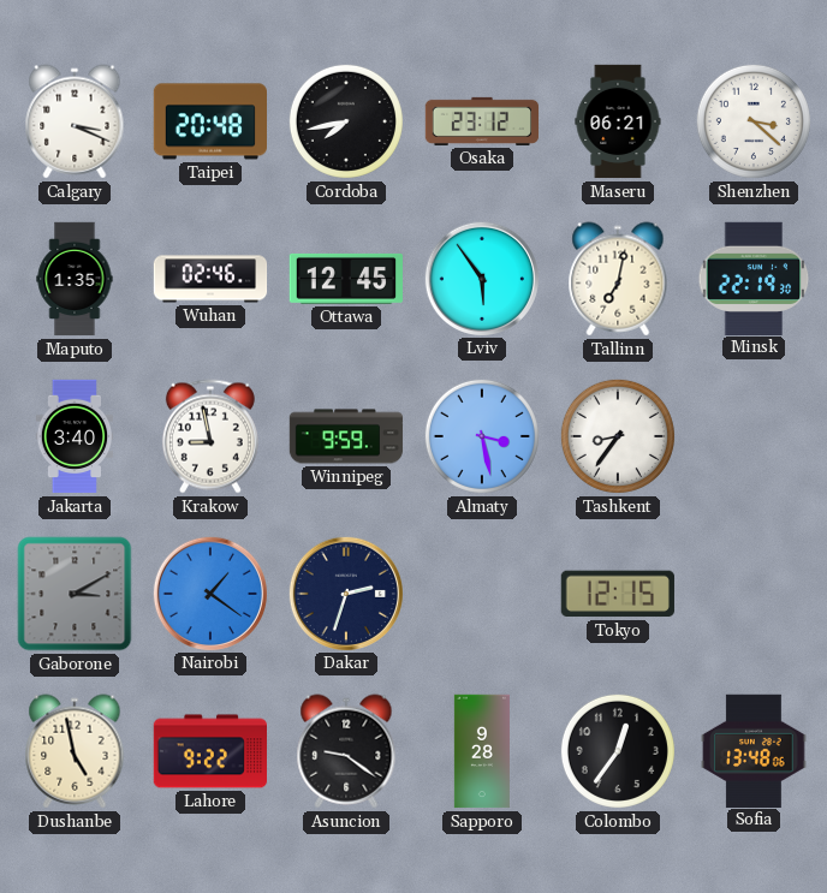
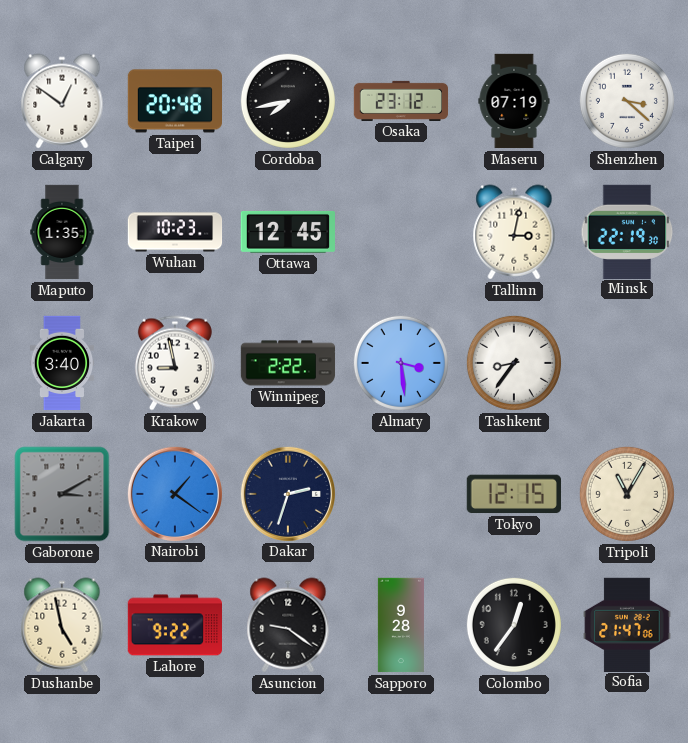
Calgary: 3:19 -> 12:51 (62, 101)
Maseru: 06:21 -> 07:19 (514, 101)
Wuhan: 02:46 -> 10:23 (175, 232)
Lviv: 5:54 -> none (481, 278)
Tallinn: 7:02 -> 3:02 (514, 232)
Winnipeg: 9:59 -> 2:22 (288, 363)
Almaty: 3:28 -> 3:29 (401, 363)
Tripoli: none -> 11:05 (627, 494)
Sofia: 13:48 -> 21:47 (627, 624)
